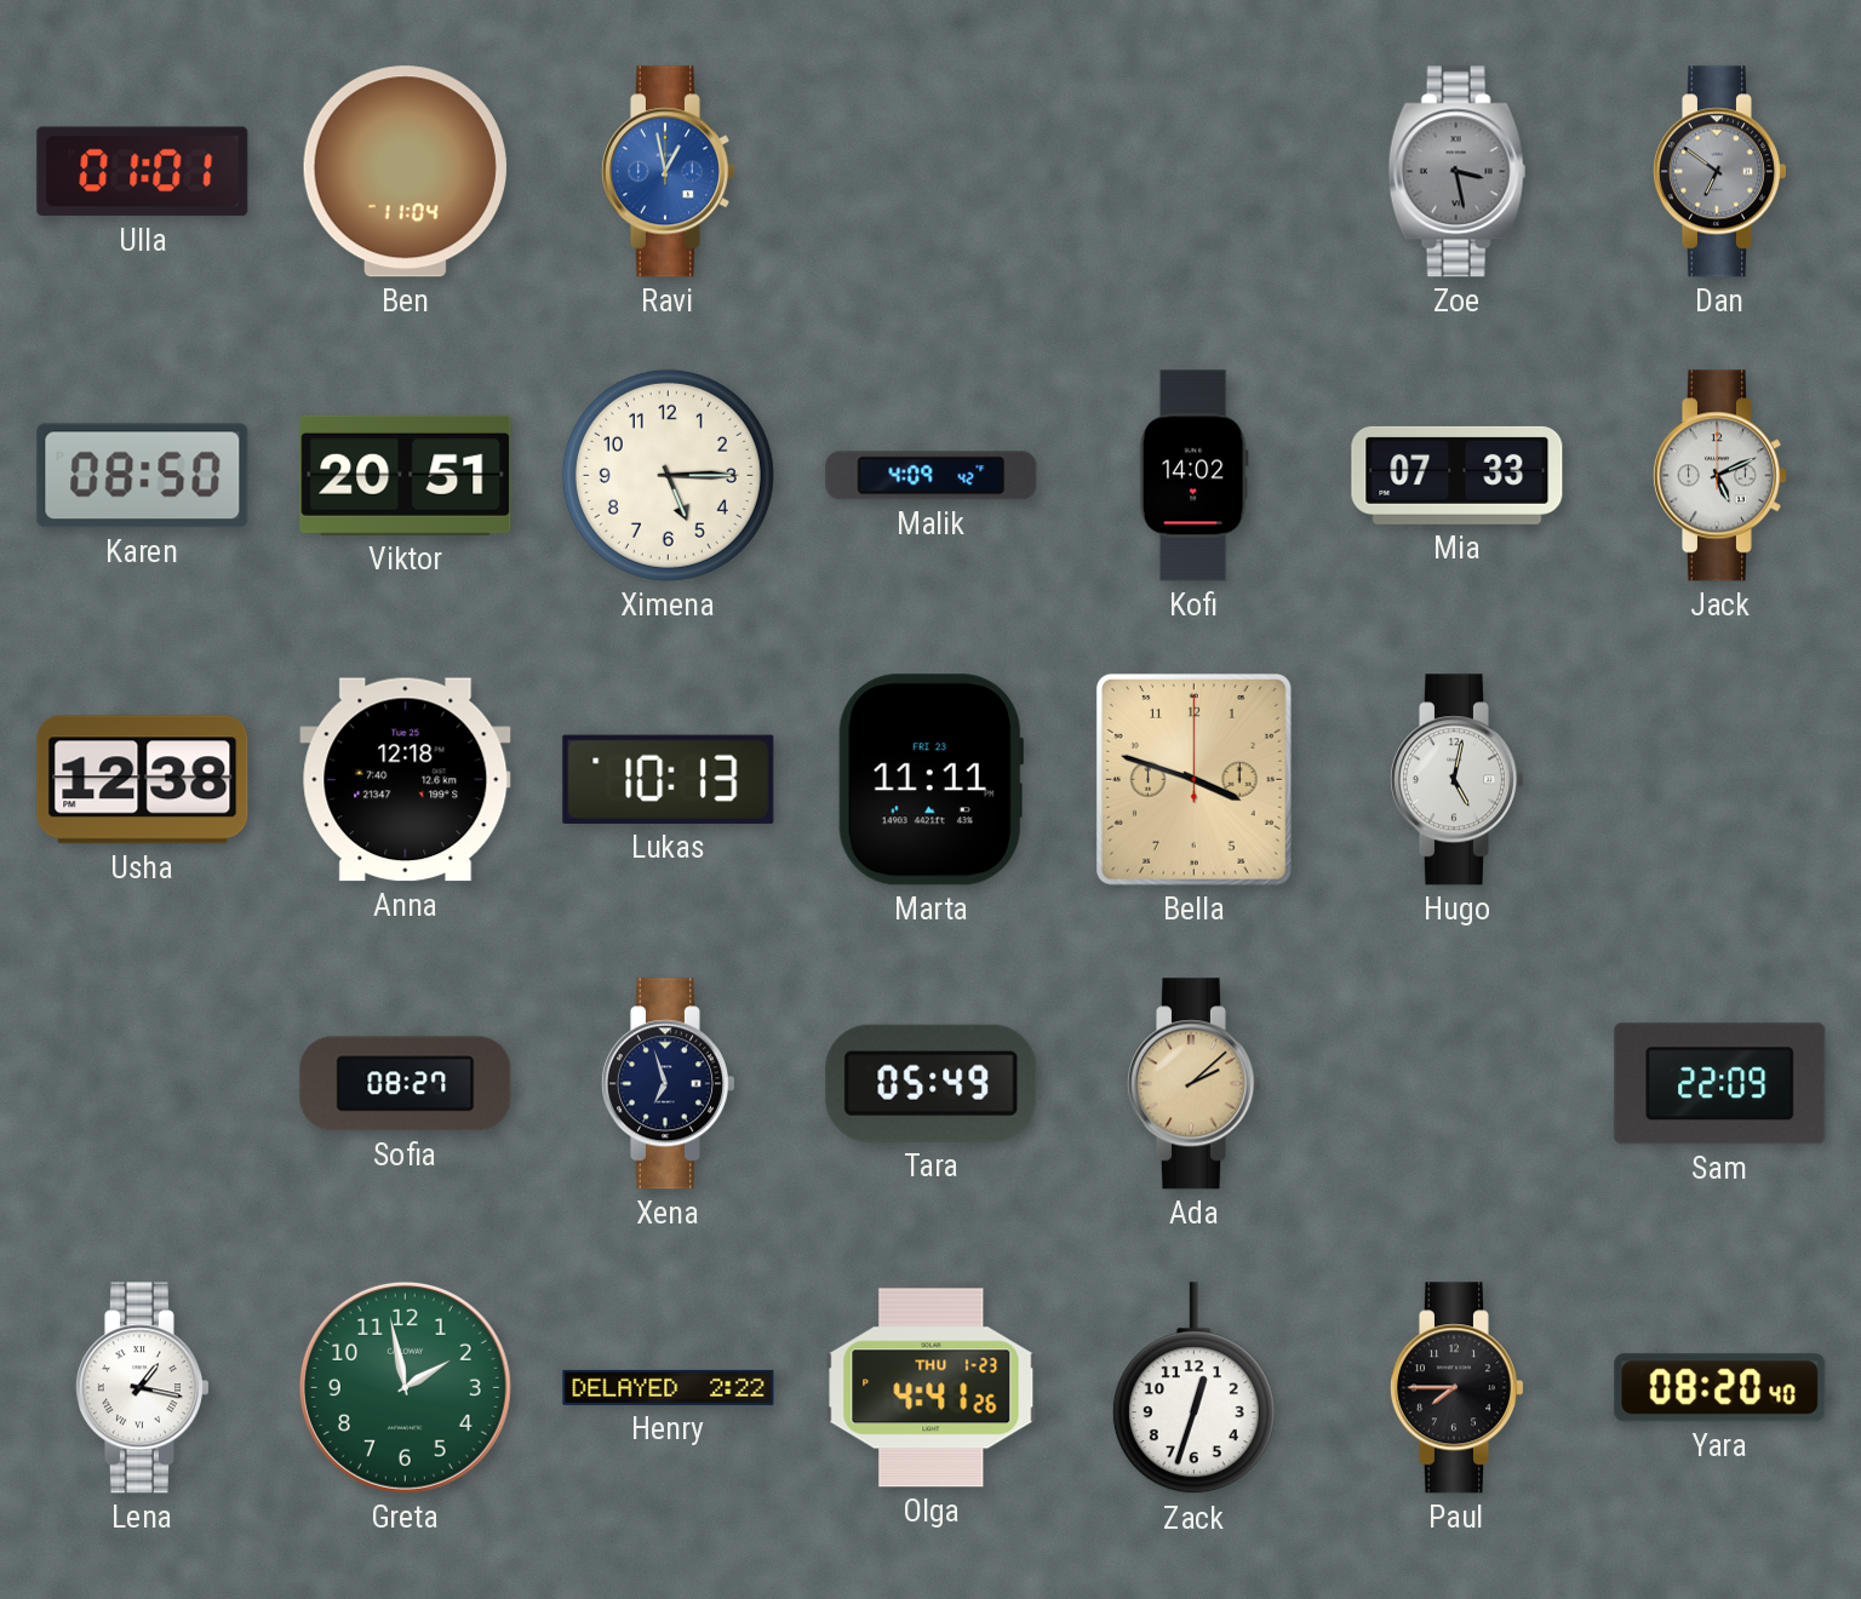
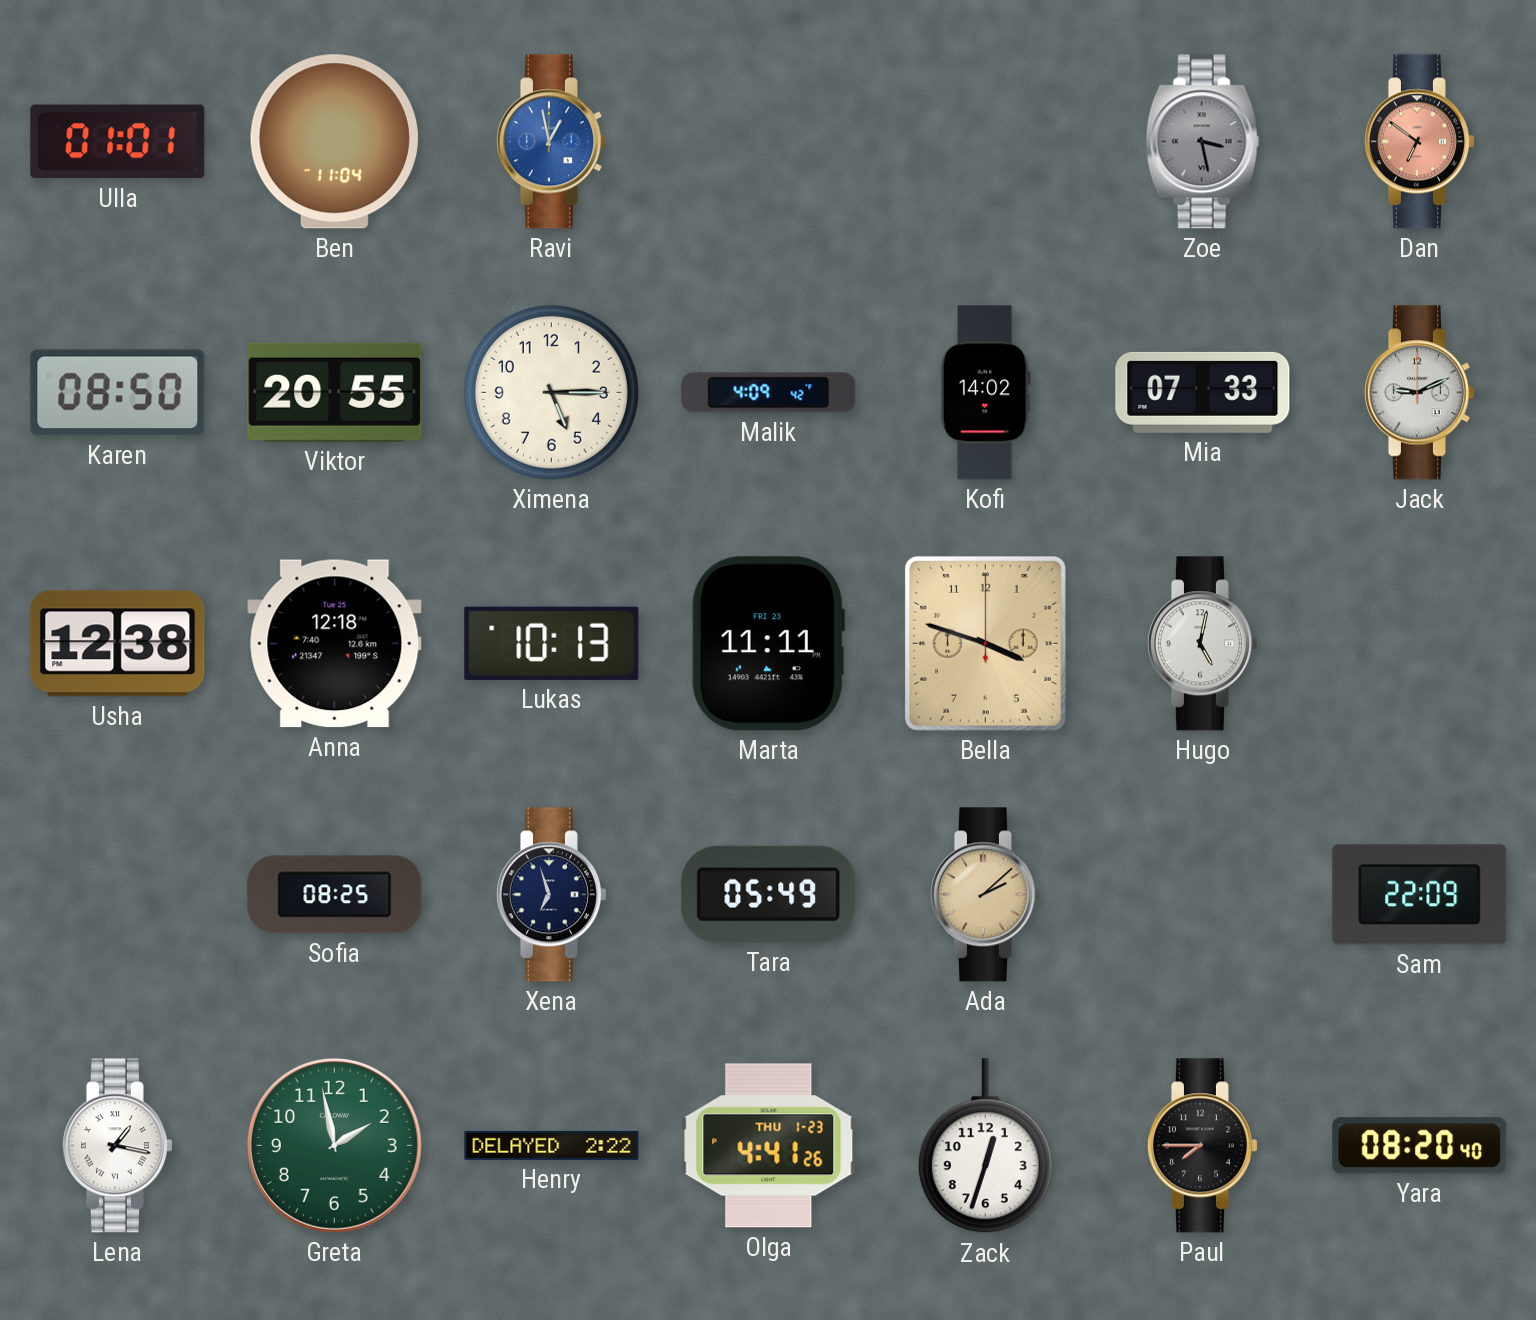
Dan dial: grey -> salmon (1419, 142)
Viktor: 20:51 -> 20:55 (335, 392)
Jack: 5:11 -> 9:11 (1419, 393)
Sofia: 08:27 -> 08:25 (335, 895)
